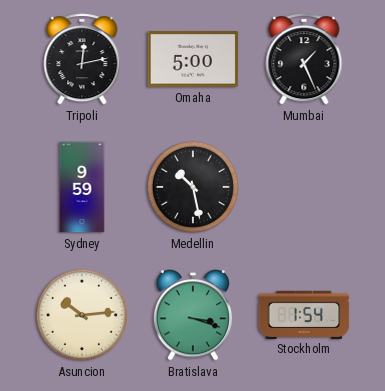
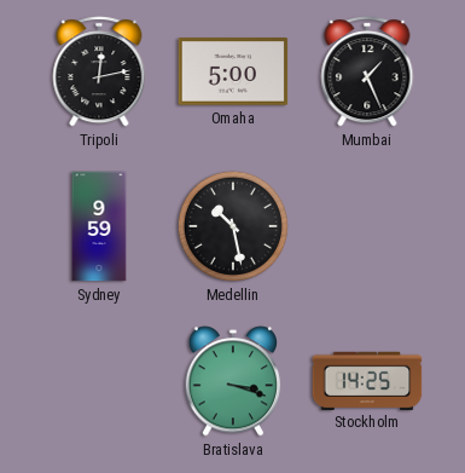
Asuncion: 10:14 -> none (82, 315)
Stockholm: 1:54 -> 14:25 (367, 380)
